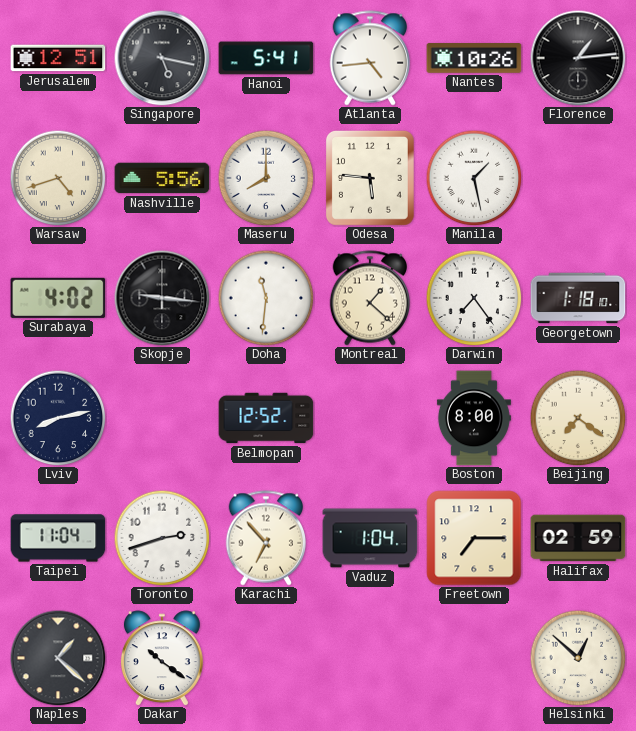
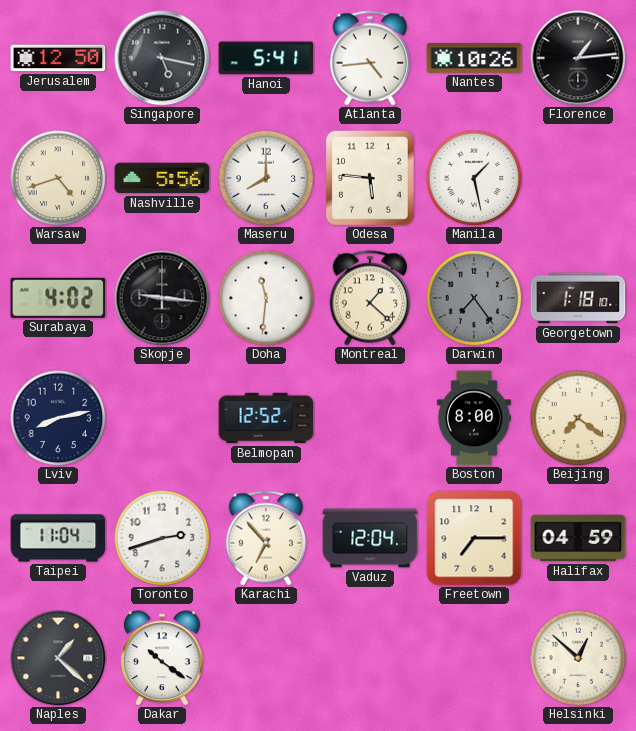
Jerusalem: 12:51 -> 12:50 (58, 58)
Darwin dial: white -> grey (474, 298)
Vaduz: 1:04 -> 12:04 (370, 538)
Halifax: 02:59 -> 04:59 (578, 538)
